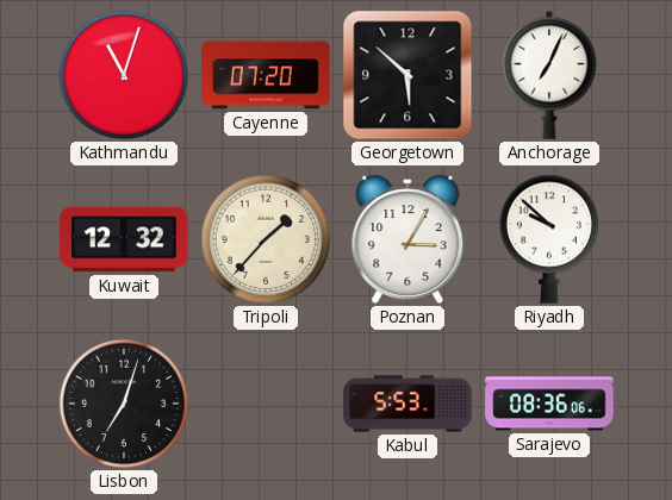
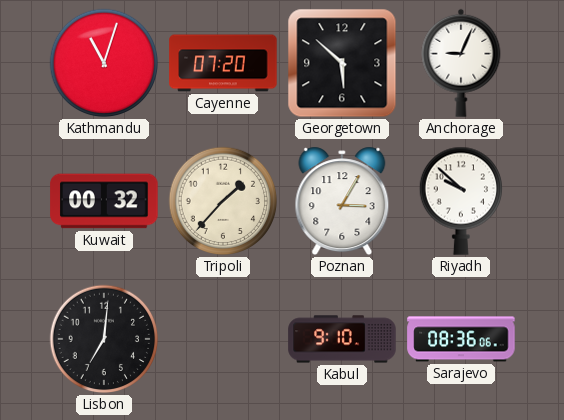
Anchorage: 7:04 -> 9:04 (461, 63)
Kuwait: 12:32 -> 00:32 (104, 201)
Lisbon: 7:03 -> 7:01 (104, 339)
Kabul: 5:53 -> 9:10 (342, 339)
